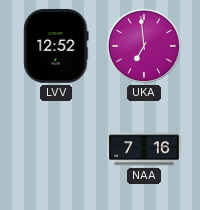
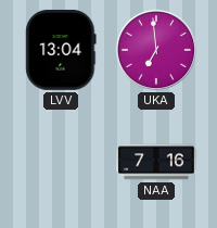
LVV: 12:52 -> 13:04 (61, 50)
